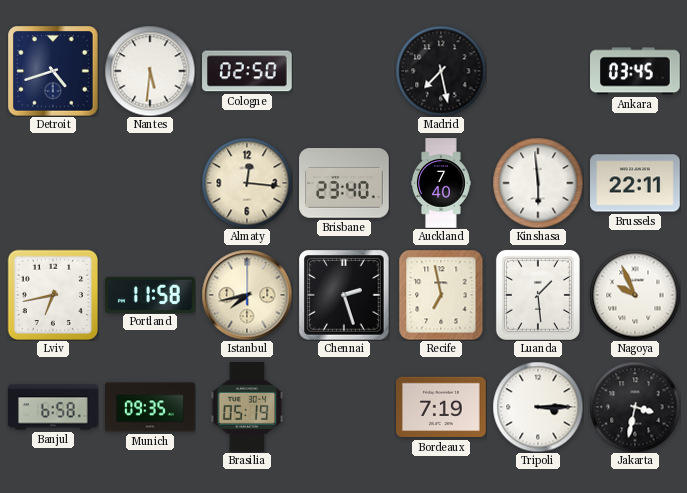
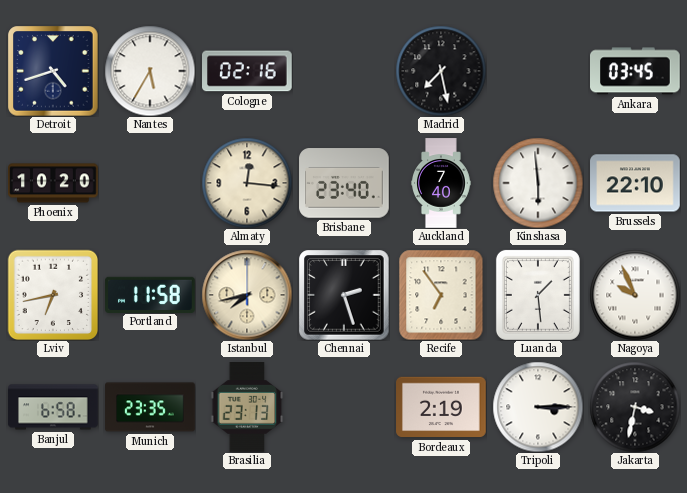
Nantes: 5:31 -> 5:35 (150, 71)
Cologne: 02:50 -> 02:16 (248, 71)
Phoenix: none -> 10:20 (53, 183)
Brussels: 22:11 -> 22:10 (635, 183)
Recife: 6:58 -> 6:54 (441, 295)
Munich: 09:35 -> 23:35 (150, 407)
Brasilia: 05:19 -> 23:13 (247, 408)
Bordeaux: 7:19 -> 2:19 (441, 407)
